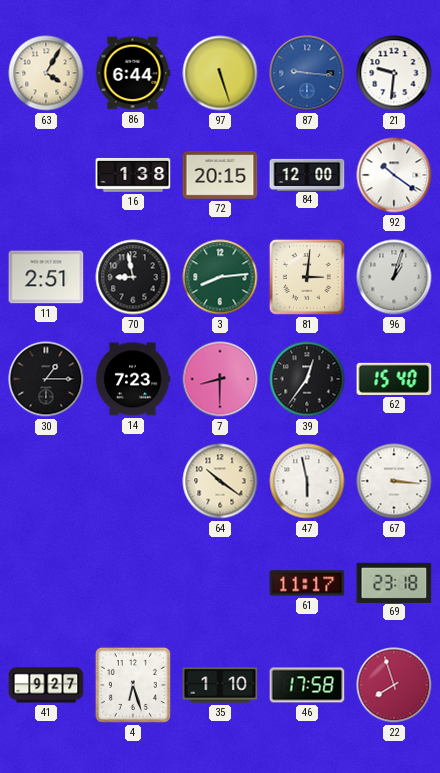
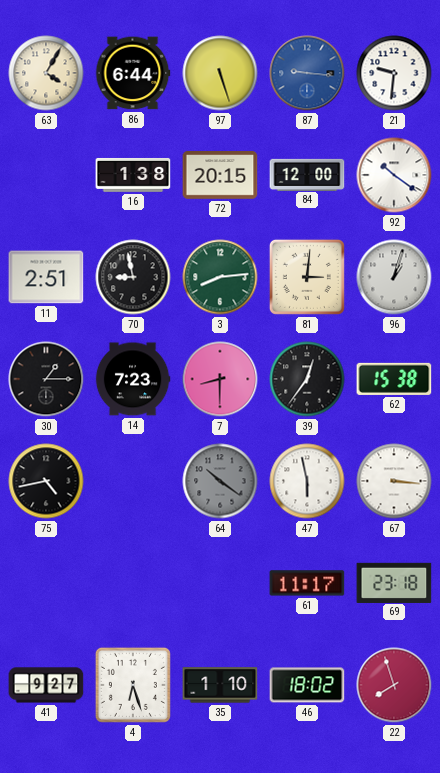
62: 15:40 -> 15:38 (394, 379)
75: none -> 4:43 (46, 481)
64 dial: cream -> grey (220, 481)
46: 17:58 -> 18:02 (307, 685)
